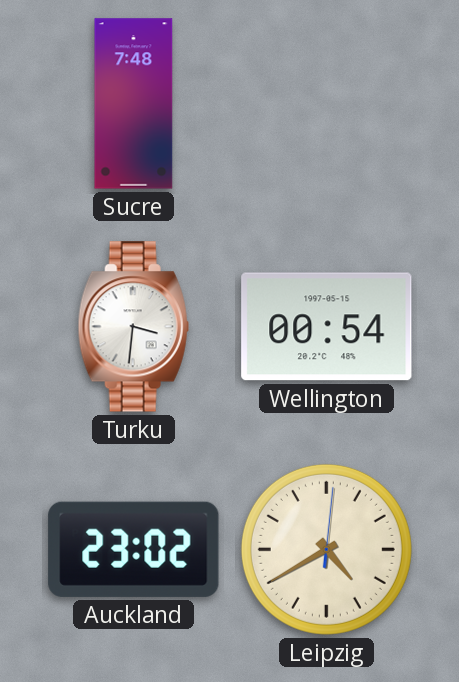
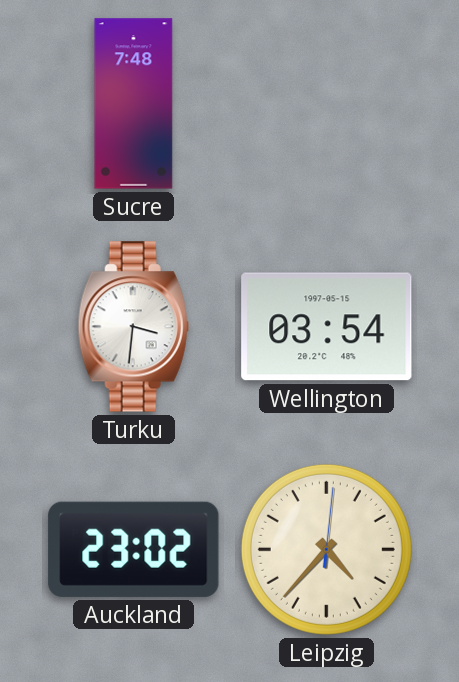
Wellington: 00:54 -> 03:54 (327, 327)
Leipzig: 4:40 -> 4:37 (326, 549)
